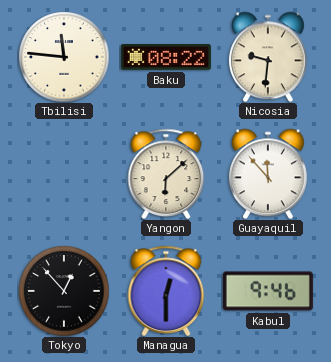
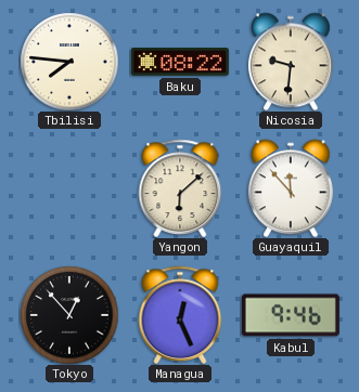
Tbilisi: 11:46 -> 7:46 (69, 62)
Managua: 12:30 -> 12:26 (180, 315)
